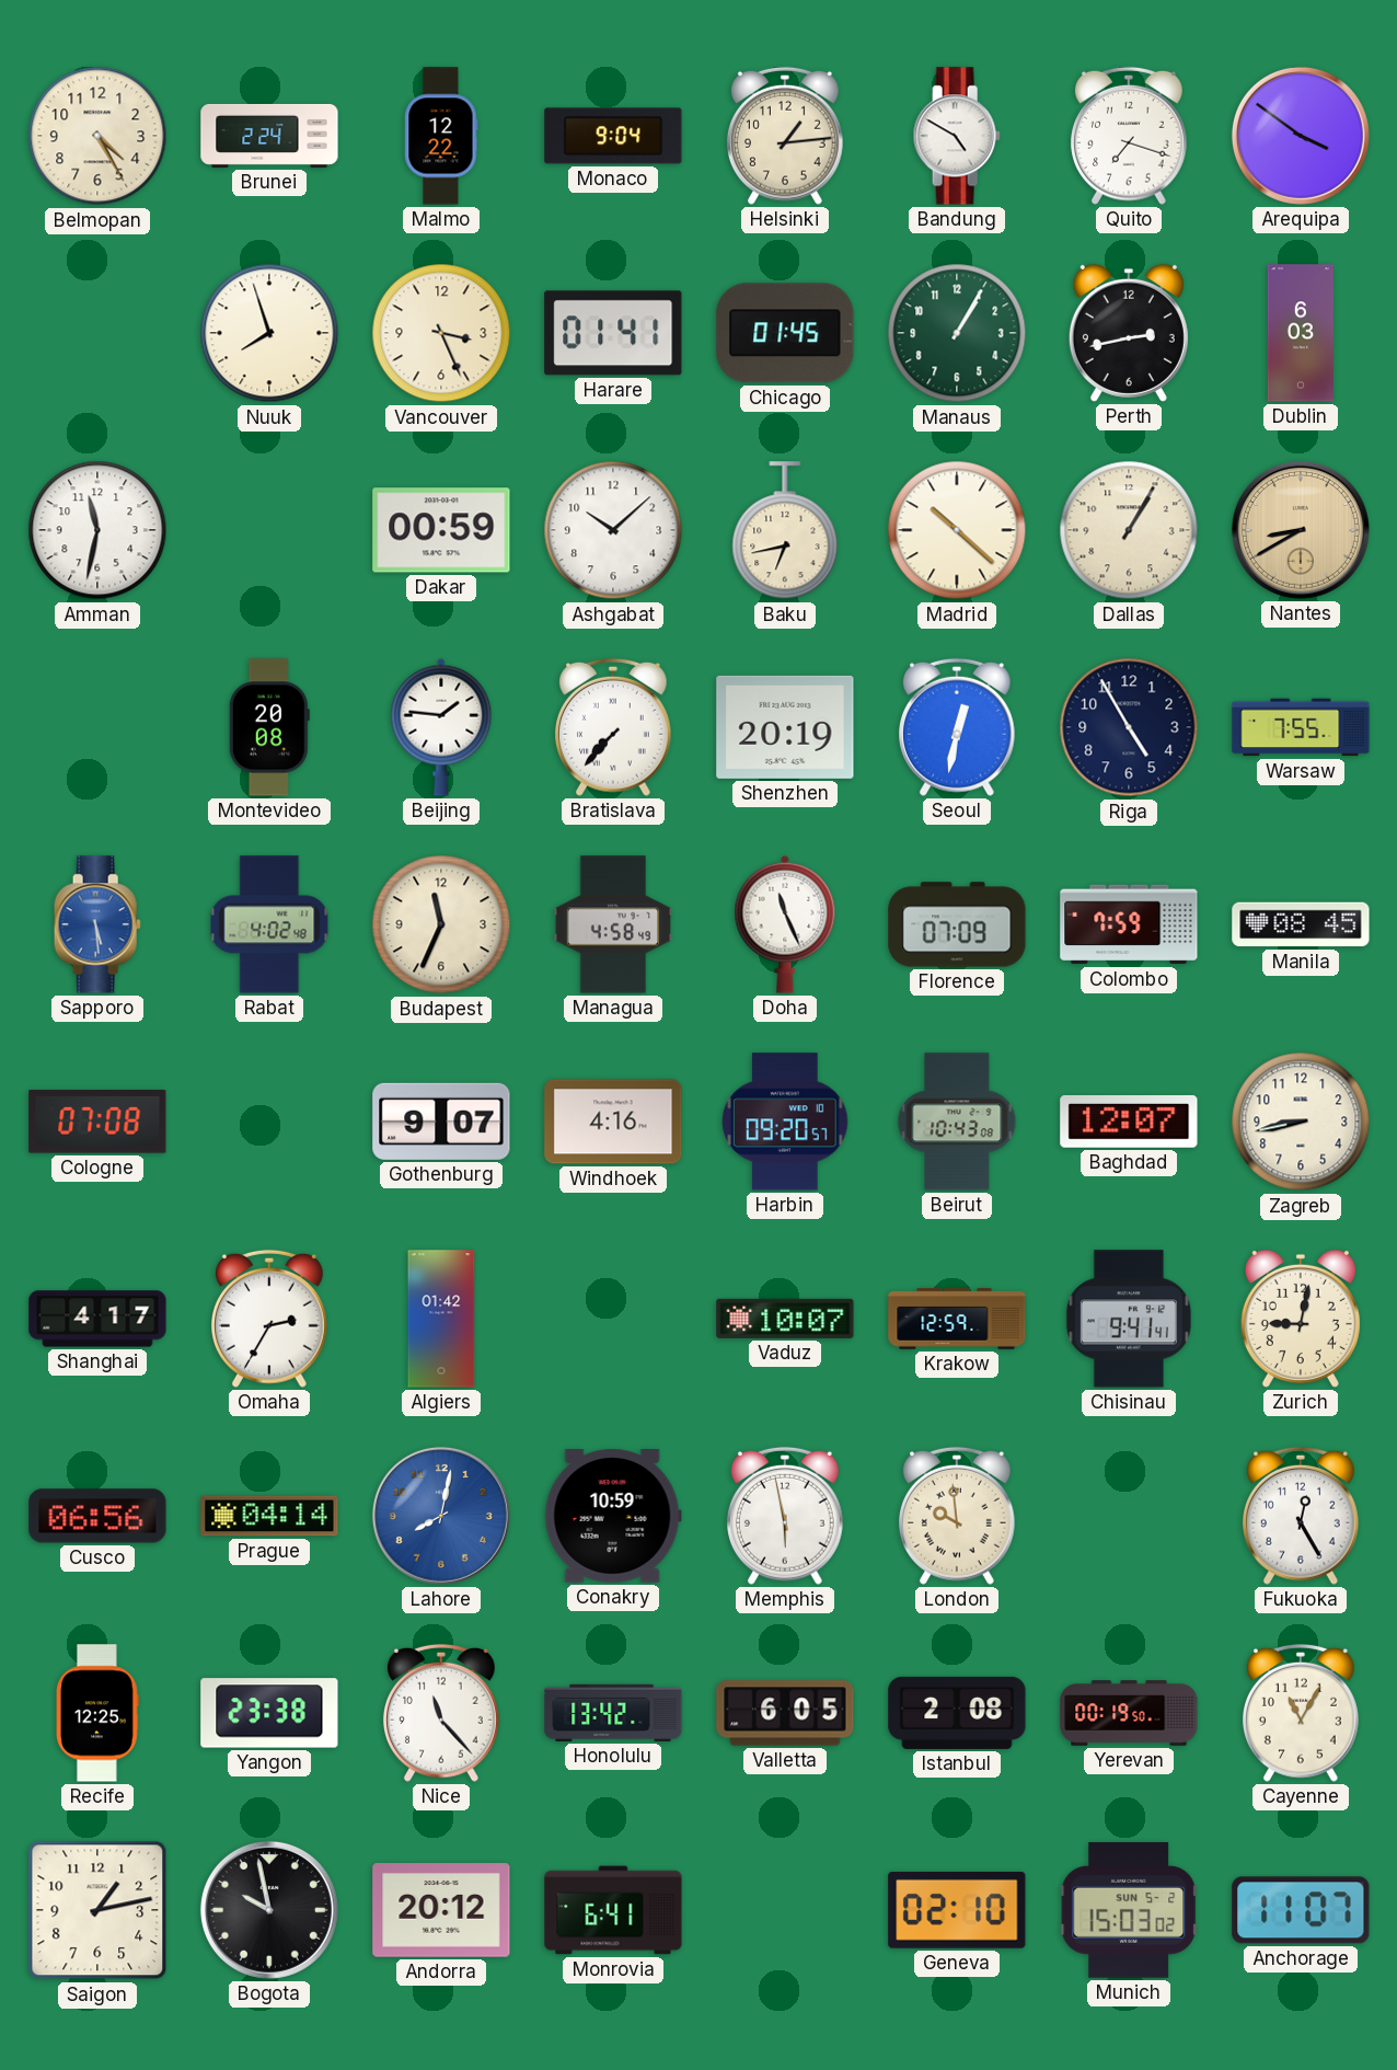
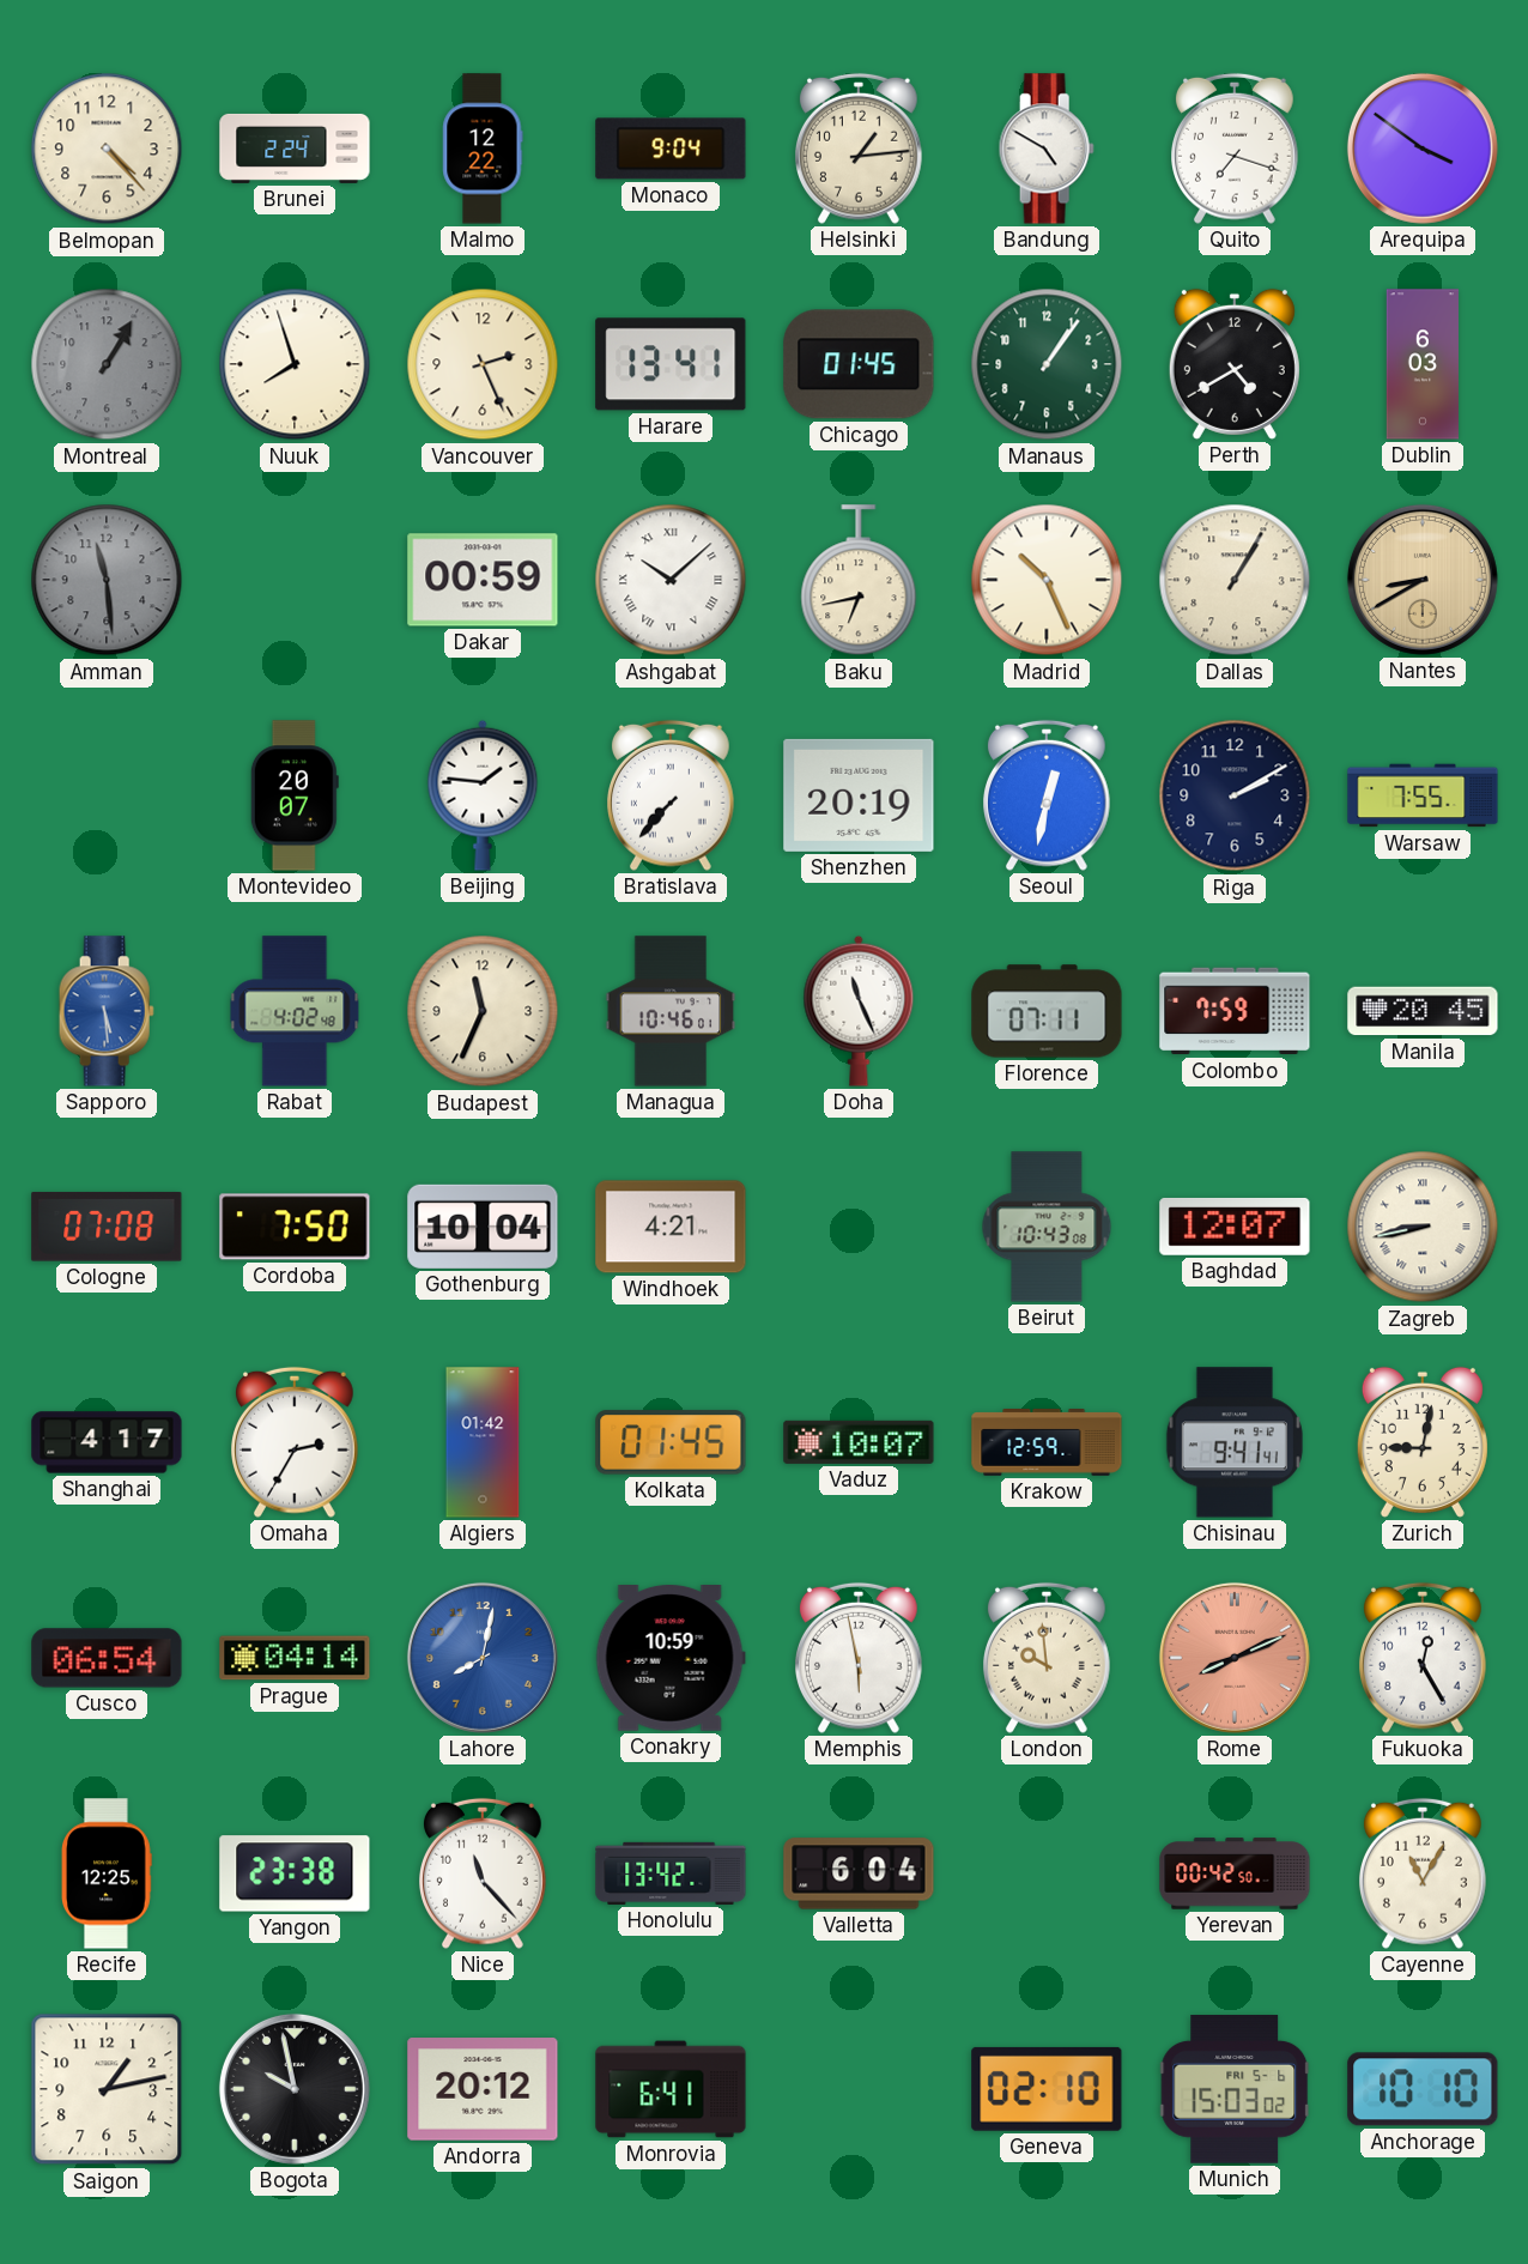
Belmopan: 4:25 -> 4:23 (107, 149)
Montreal: none -> 1:05 (107, 364)
Vancouver: 3:26 -> 2:26 (483, 364)
Harare: 01:41 -> 13:41 (671, 364)
Manaus: 1:05 -> 1:06 (1047, 364)
Perth: 2:43 -> 4:40 (1235, 364)
Amman: 11:32 -> 11:29 (107, 580)
Amman dial: white -> grey (107, 580)
Ashgabat numerals: Arabic -> Roman (671, 580)
Madrid: 10:22 -> 10:26 (1047, 580)
Montevideo: 20:08 -> 20:07 (295, 795)
Riga: 4:55 -> 2:10 (1235, 795)
Managua: 4:58 -> 10:46 (671, 1011)
Florence: 07:09 -> 07:11 (1047, 1011)
Manila: 08:45 -> 20:45 (1423, 1011)
Cordoba: none -> 7:50 (295, 1227)
Gothenburg: 9:07 -> 10:04 (483, 1227)
Windhoek: 4:16 -> 4:21 (671, 1227)
Harbin: 09:20 -> none (785, 1122)
Zagreb numerals: Arabic -> Roman (1423, 1227)
Kolkata: none -> 01:45 (671, 1442)
Cusco: 06:56 -> 06:54 (107, 1658)
Rome: none -> 8:11 (1235, 1658)
Valletta: 6:05 -> 6:04 (859, 1873)
Istanbul: 2:08 -> none (957, 1713)
Yerevan: 00:19 -> 00:42 (1235, 1873)
Munich date: SUN 5-2 -> FRI 5-6 (1235, 2090)
Anchorage: 11:07 -> 10:10 (1423, 2089)
